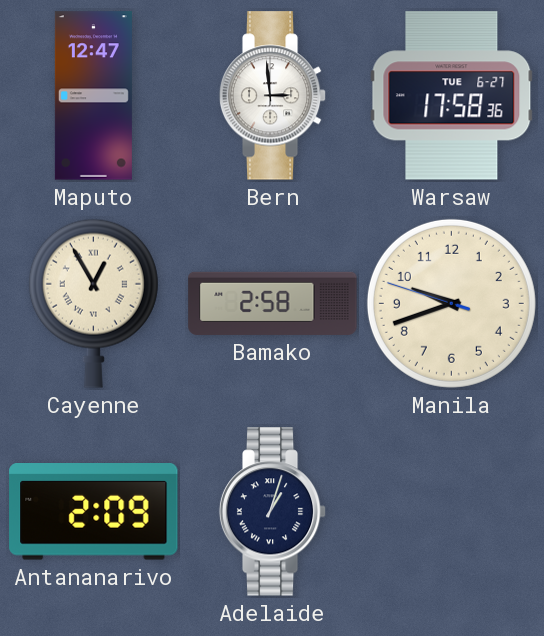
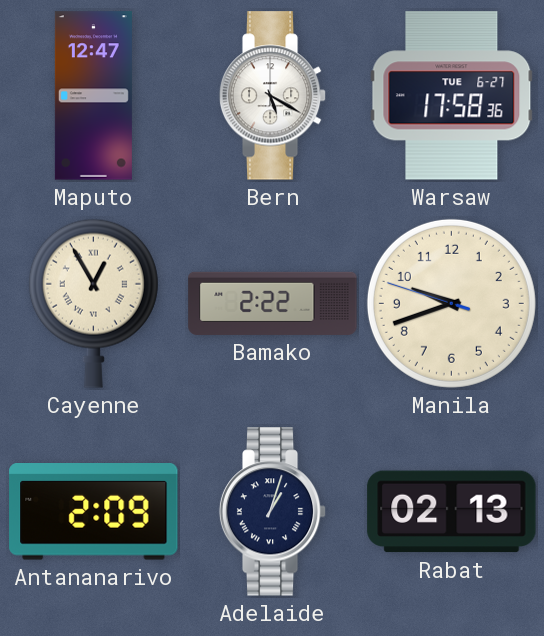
Bern: 2:59 -> 5:20 (273, 96)
Bamako: 2:58 -> 2:22 (273, 303)
Rabat: none -> 02:13 (452, 512)
